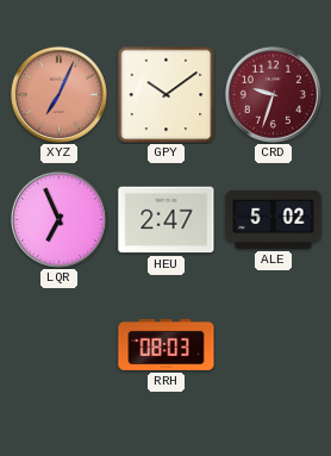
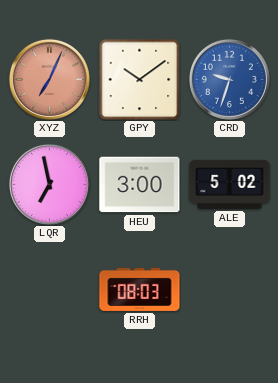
CRD dial: burgundy -> blue (229, 79)
LQR: 6:56 -> 6:58 (49, 184)
HEU: 2:47 -> 3:00 (140, 185)
